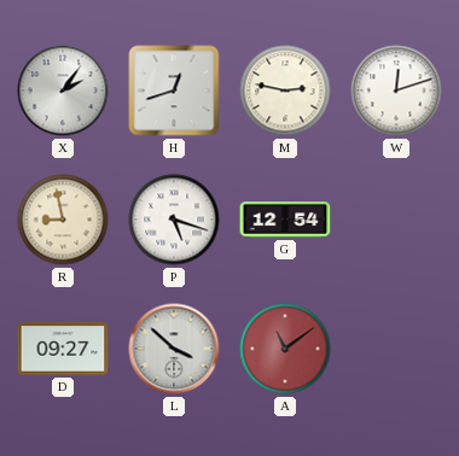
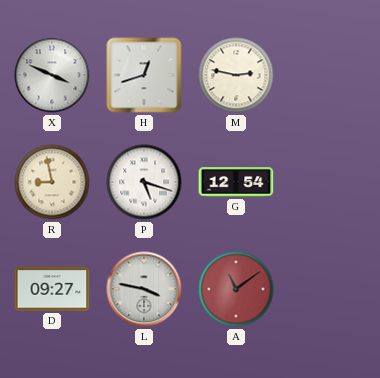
X: 2:06 -> 3:49 (52, 75)
W: 12:12 -> none (396, 90)
L: 3:52 -> 3:47 (144, 289)
